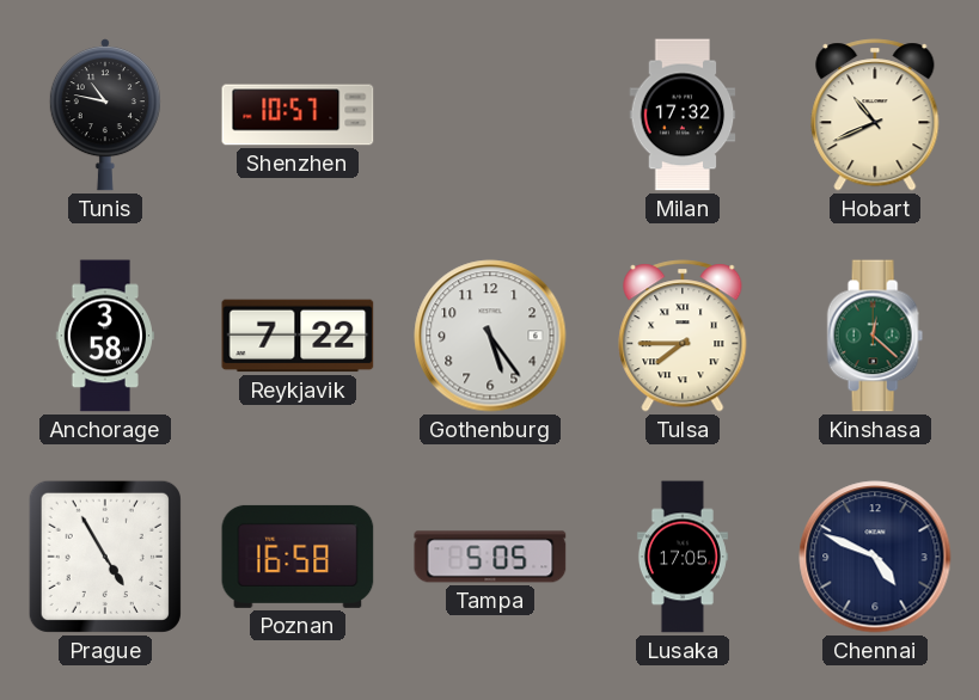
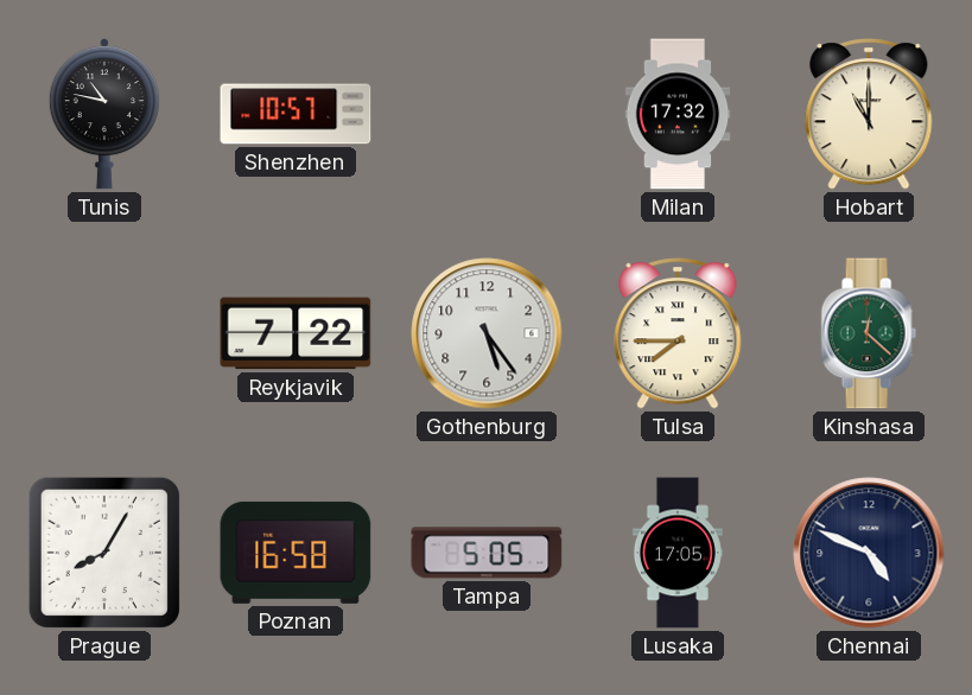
Hobart: 10:41 -> 11:00 (869, 114)
Anchorage: 3:58 -> none (104, 336)
Prague: 4:55 -> 8:05 (104, 553)
